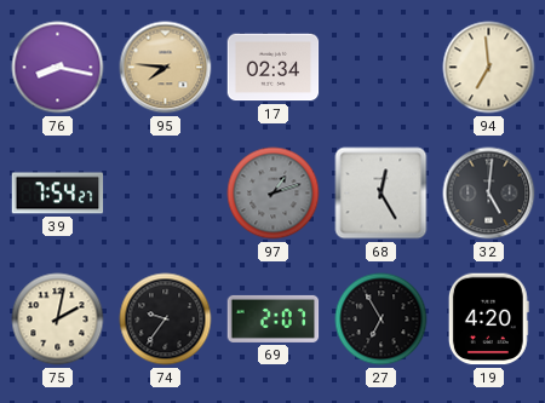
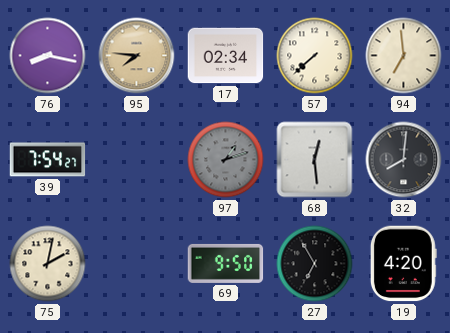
57: none -> 7:38 (315, 56)
68: 12:25 -> 12:29 (315, 160)
32: 5:01 -> 8:01 (404, 160)
74: 9:36 -> none (166, 319)
69: 2:07 -> 9:50 (226, 263)
